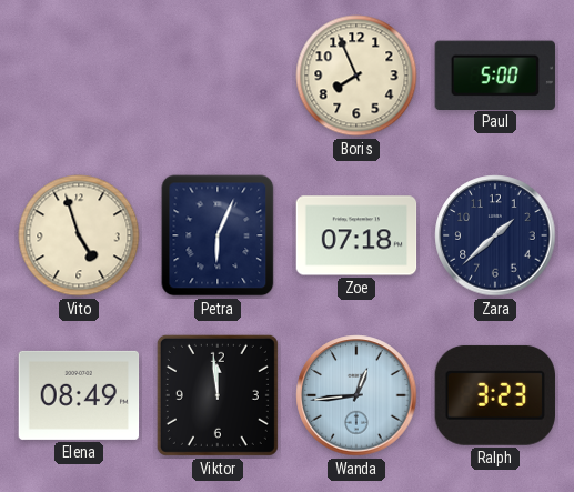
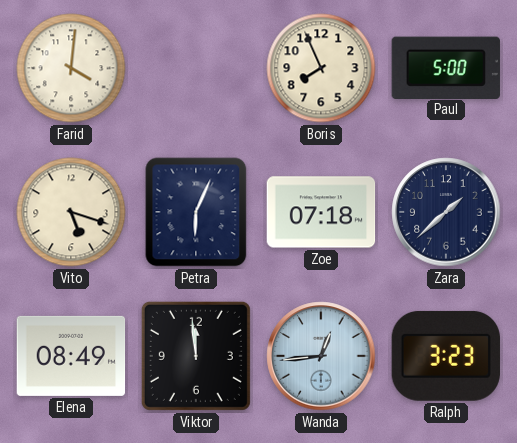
Farid: none -> 4:01 (71, 68)
Vito: 4:57 -> 5:18 (71, 212)
